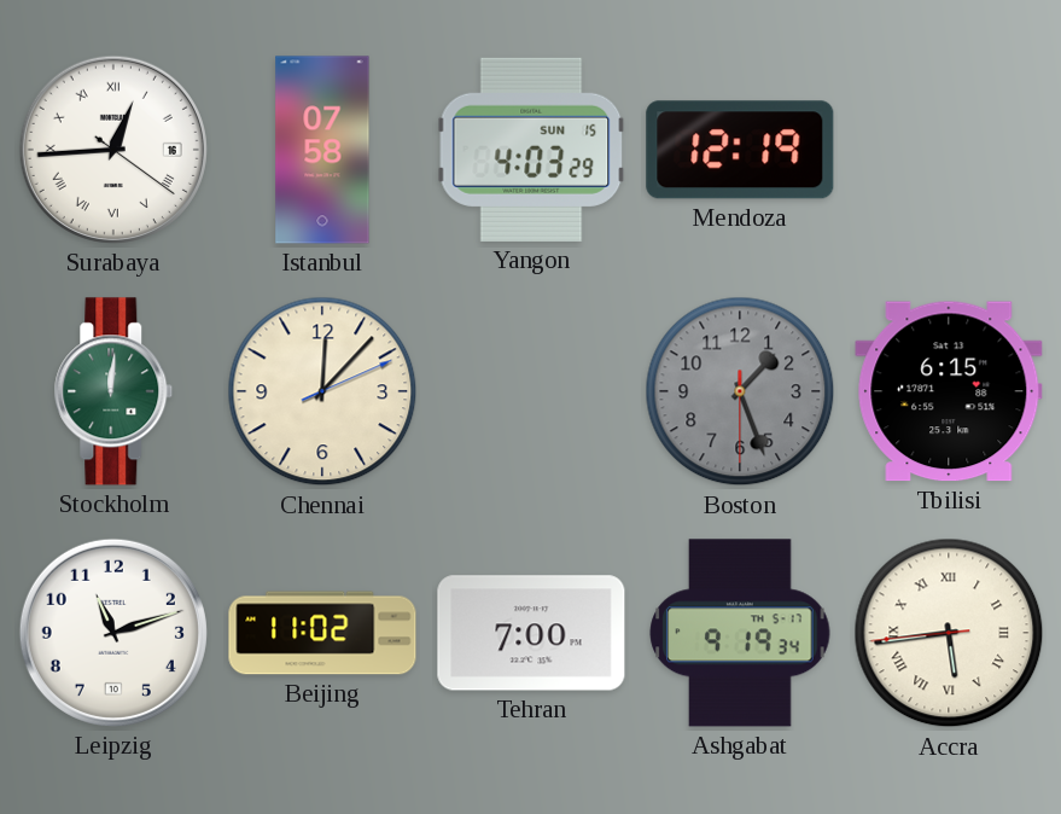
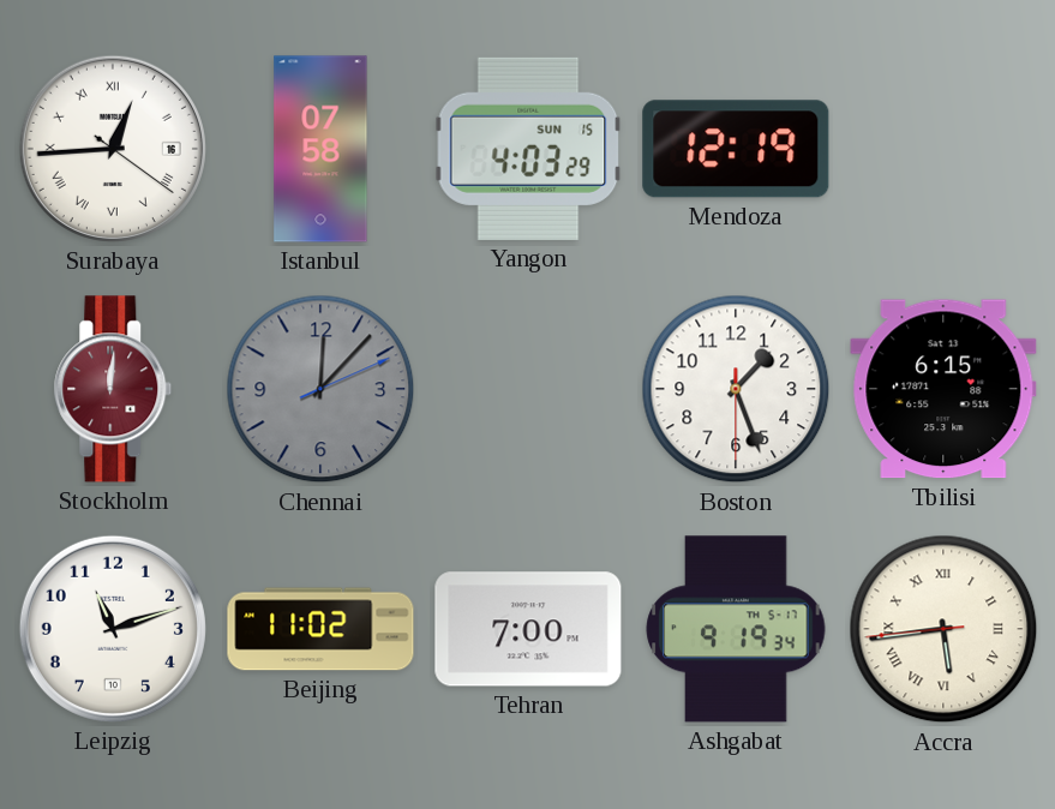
Stockholm dial: green -> burgundy (113, 389)
Chennai dial: cream -> grey (320, 389)
Boston dial: grey -> white (736, 389)
